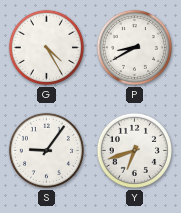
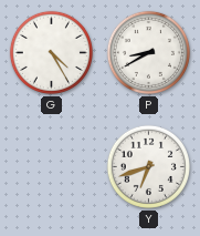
S: 9:06 -> none (46, 150)
